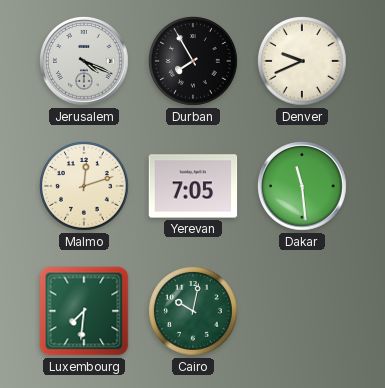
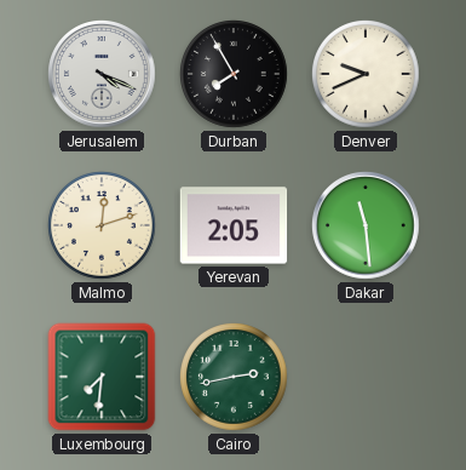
Yerevan: 7:05 -> 2:05 (234, 225)
Cairo: 10:02 -> 2:43 (235, 378)
